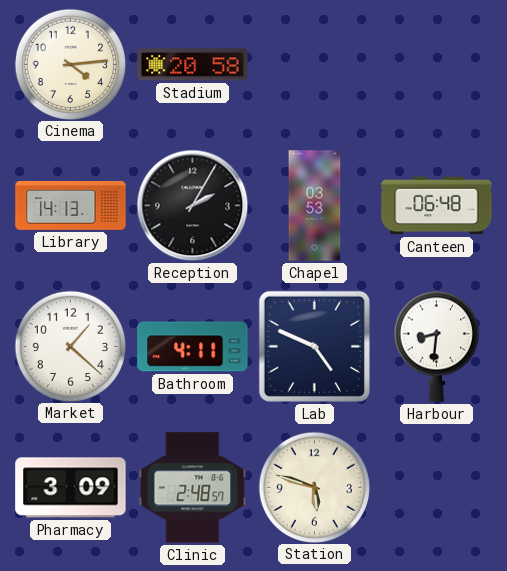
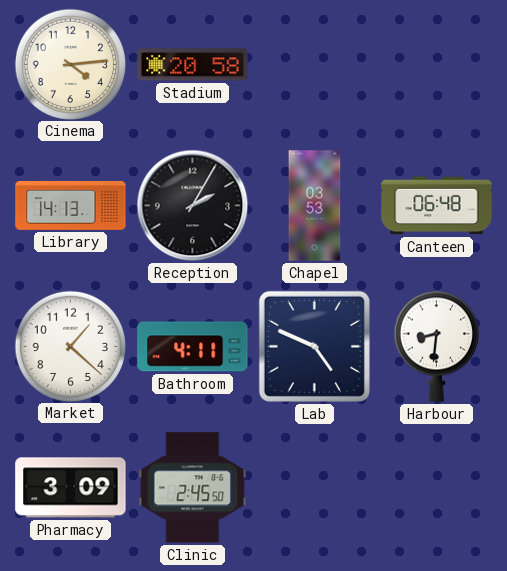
Clinic: 2:48 -> 2:45 (193, 488)
Station: 5:48 -> none (314, 487)
